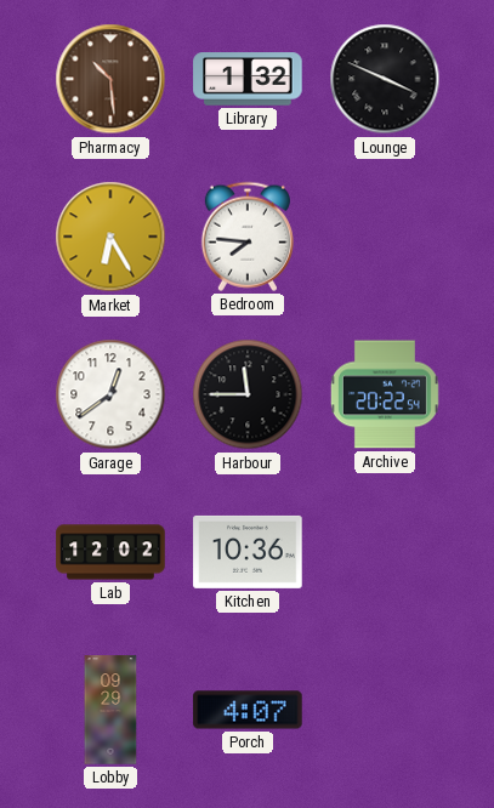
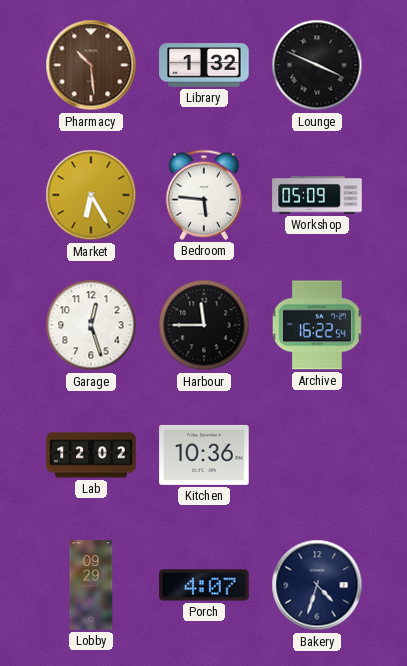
Bedroom: 7:46 -> 5:46 (204, 195)
Workshop: none -> 05:09 (317, 195)
Garage: 12:39 -> 12:27 (91, 325)
Archive: 20:22 -> 16:22 (317, 325)
Bakery: none -> 4:33 (317, 585)
